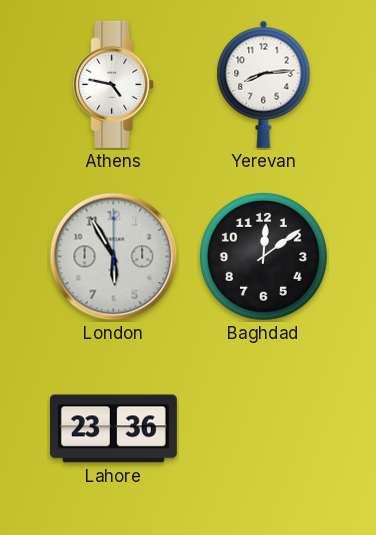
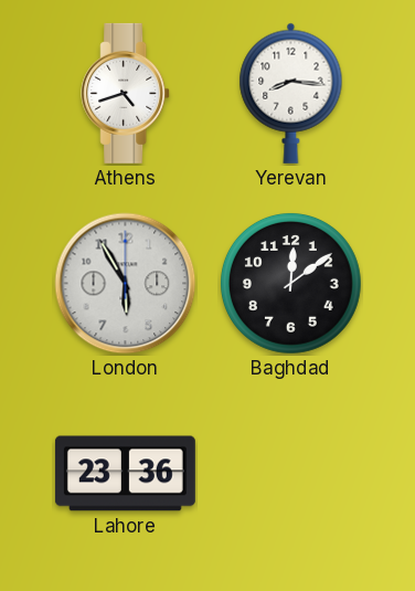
Athens: 4:47 -> 4:42 (126, 93)
Yerevan: 8:14 -> 8:16 (291, 93)
